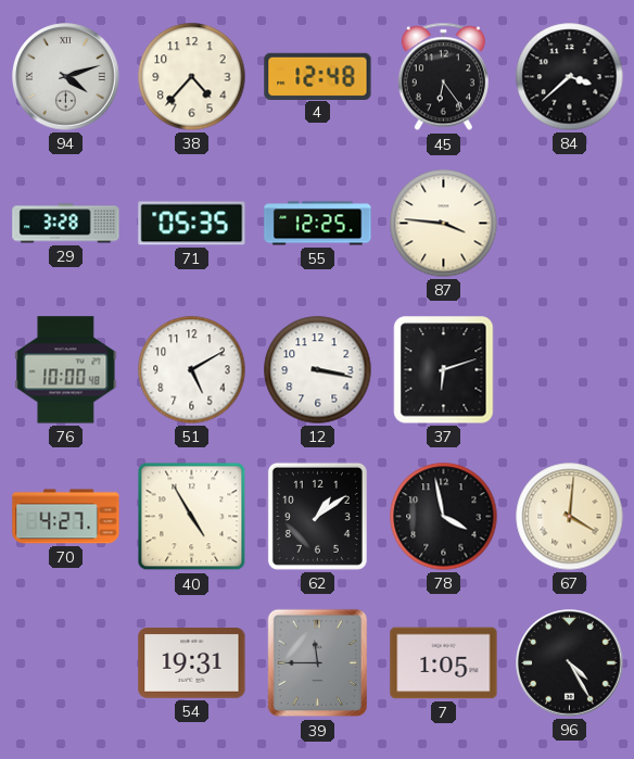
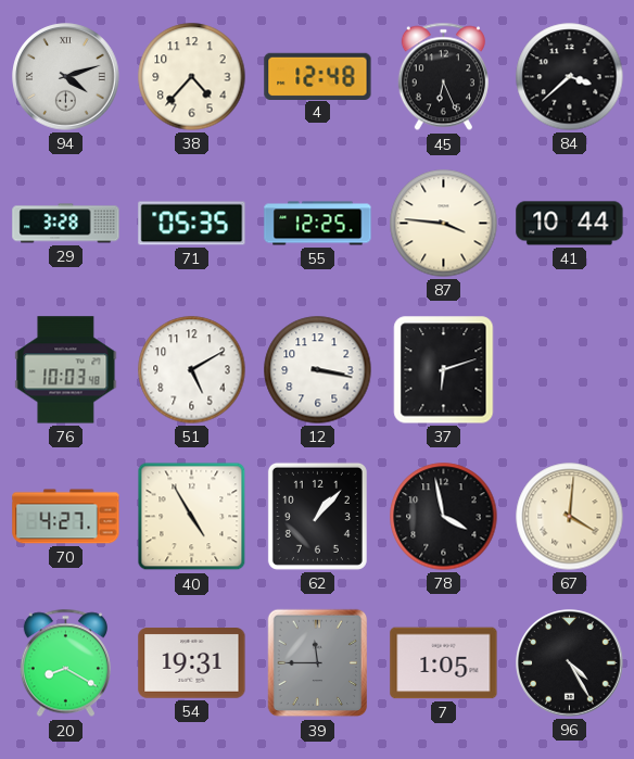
45: 6:24 -> 6:26 (443, 77)
41: none -> 10:44 (570, 224)
76: 10:00 -> 10:03 (66, 370)
62: 1:09 -> 1:07 (317, 516)
20: none -> 8:20 (65, 663)
